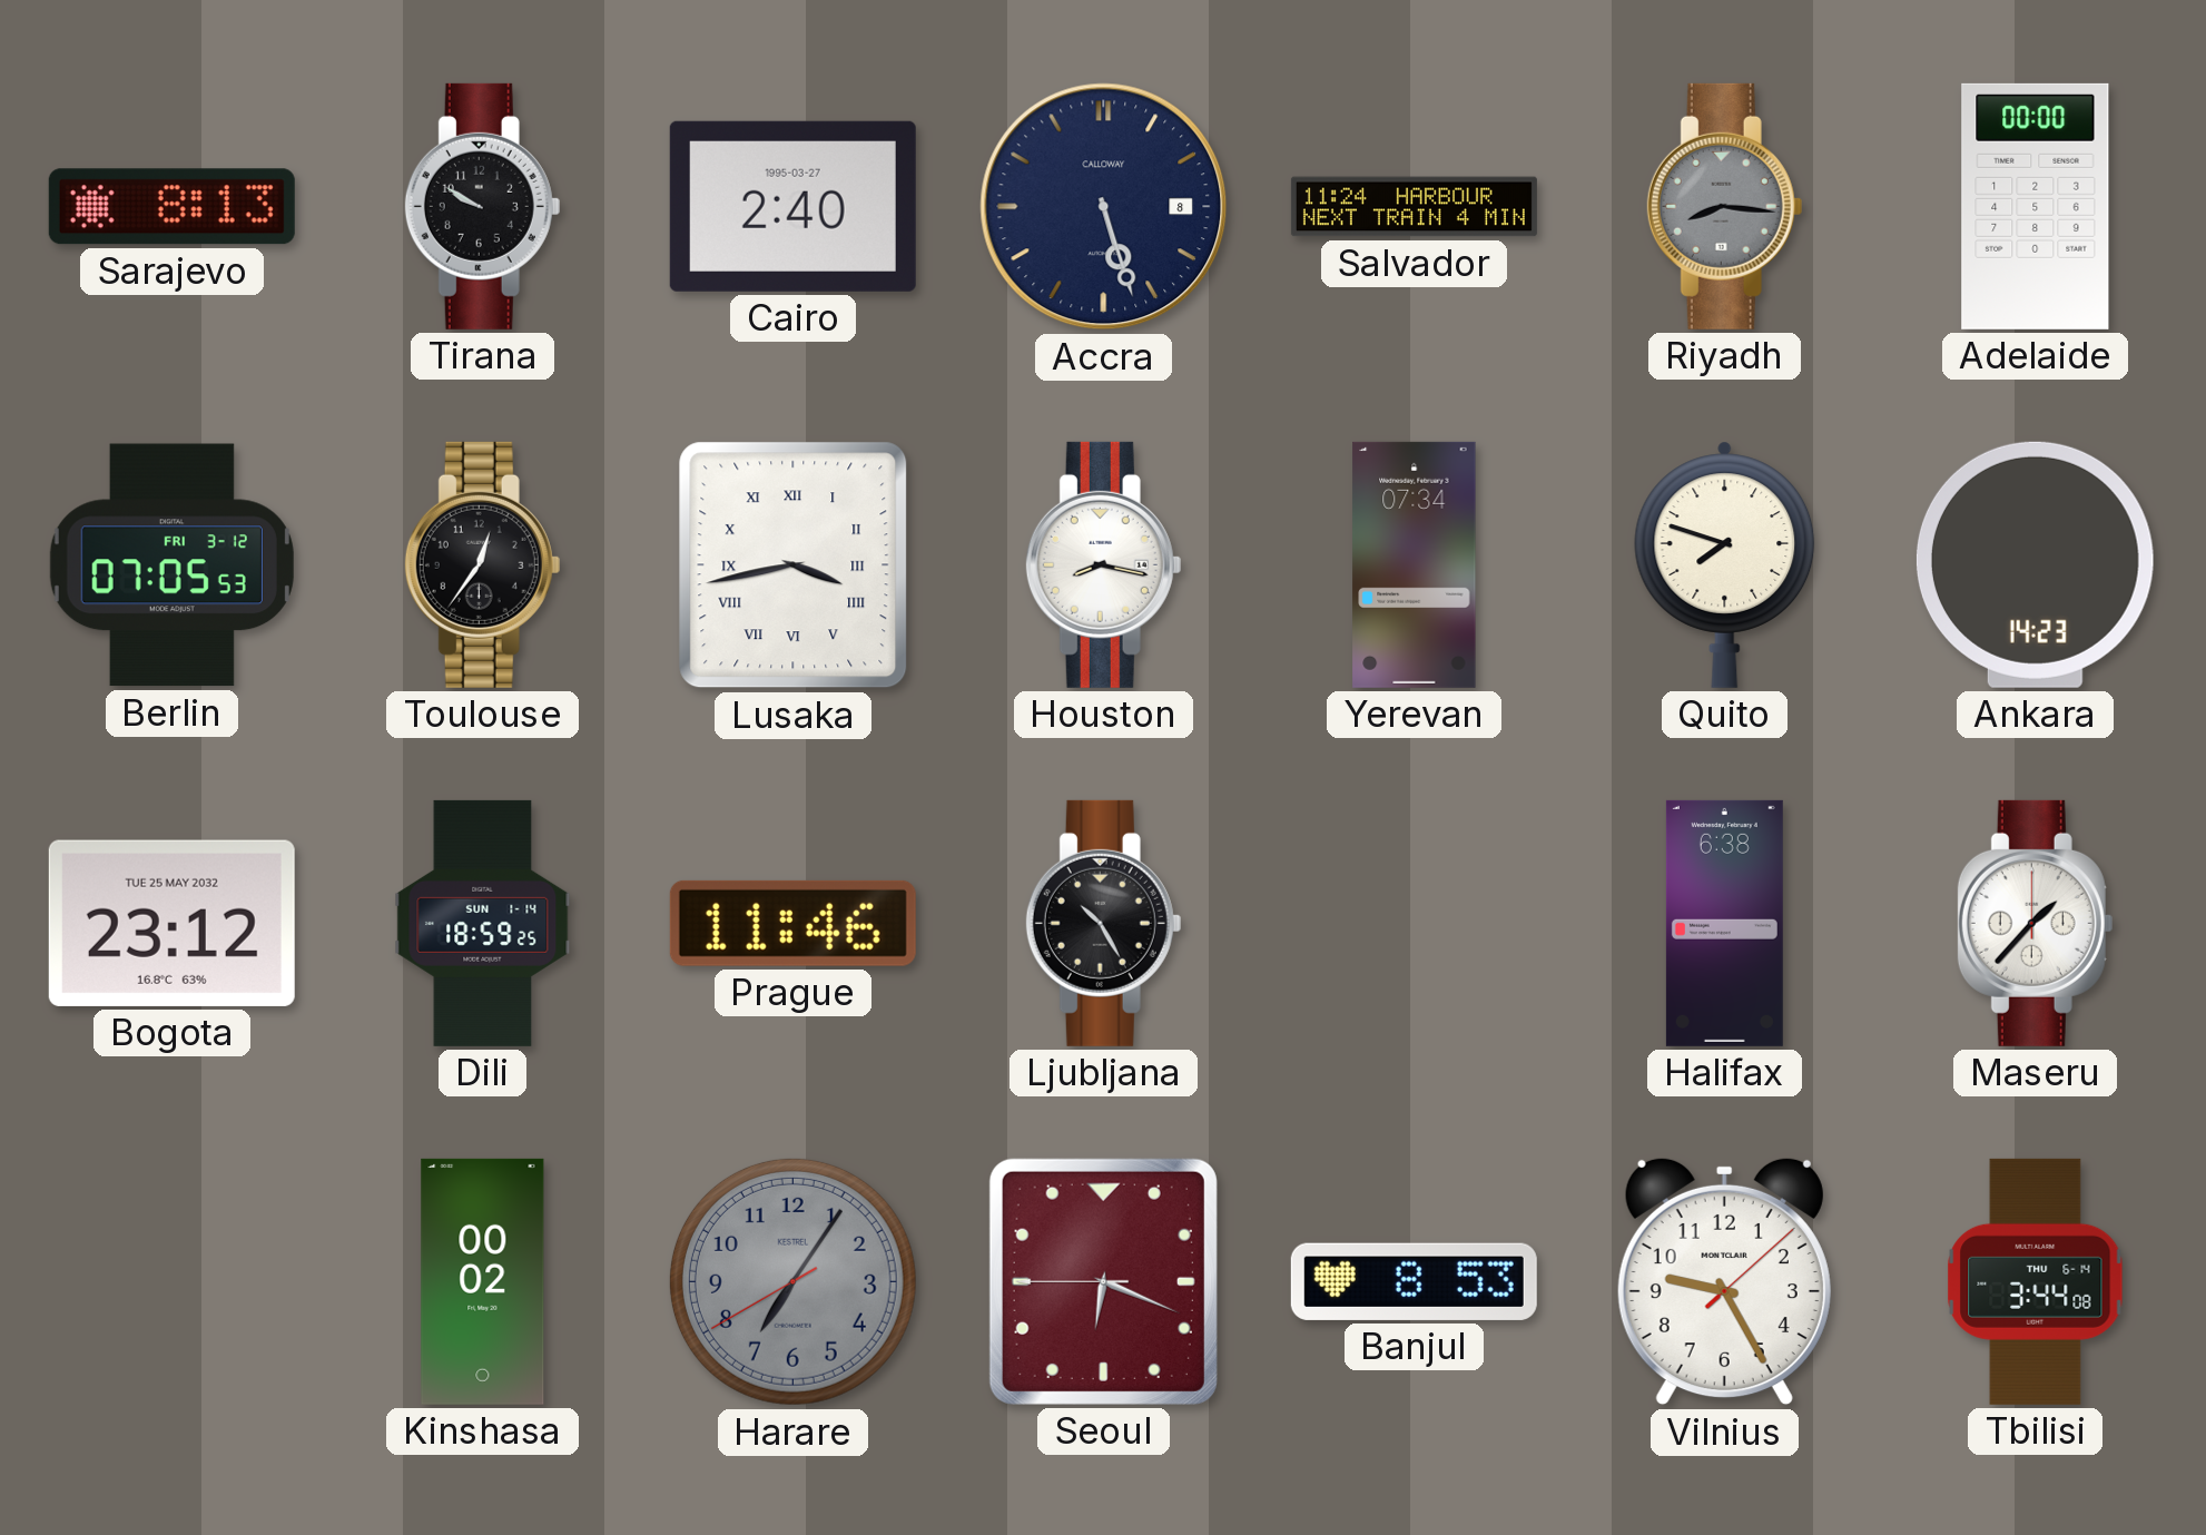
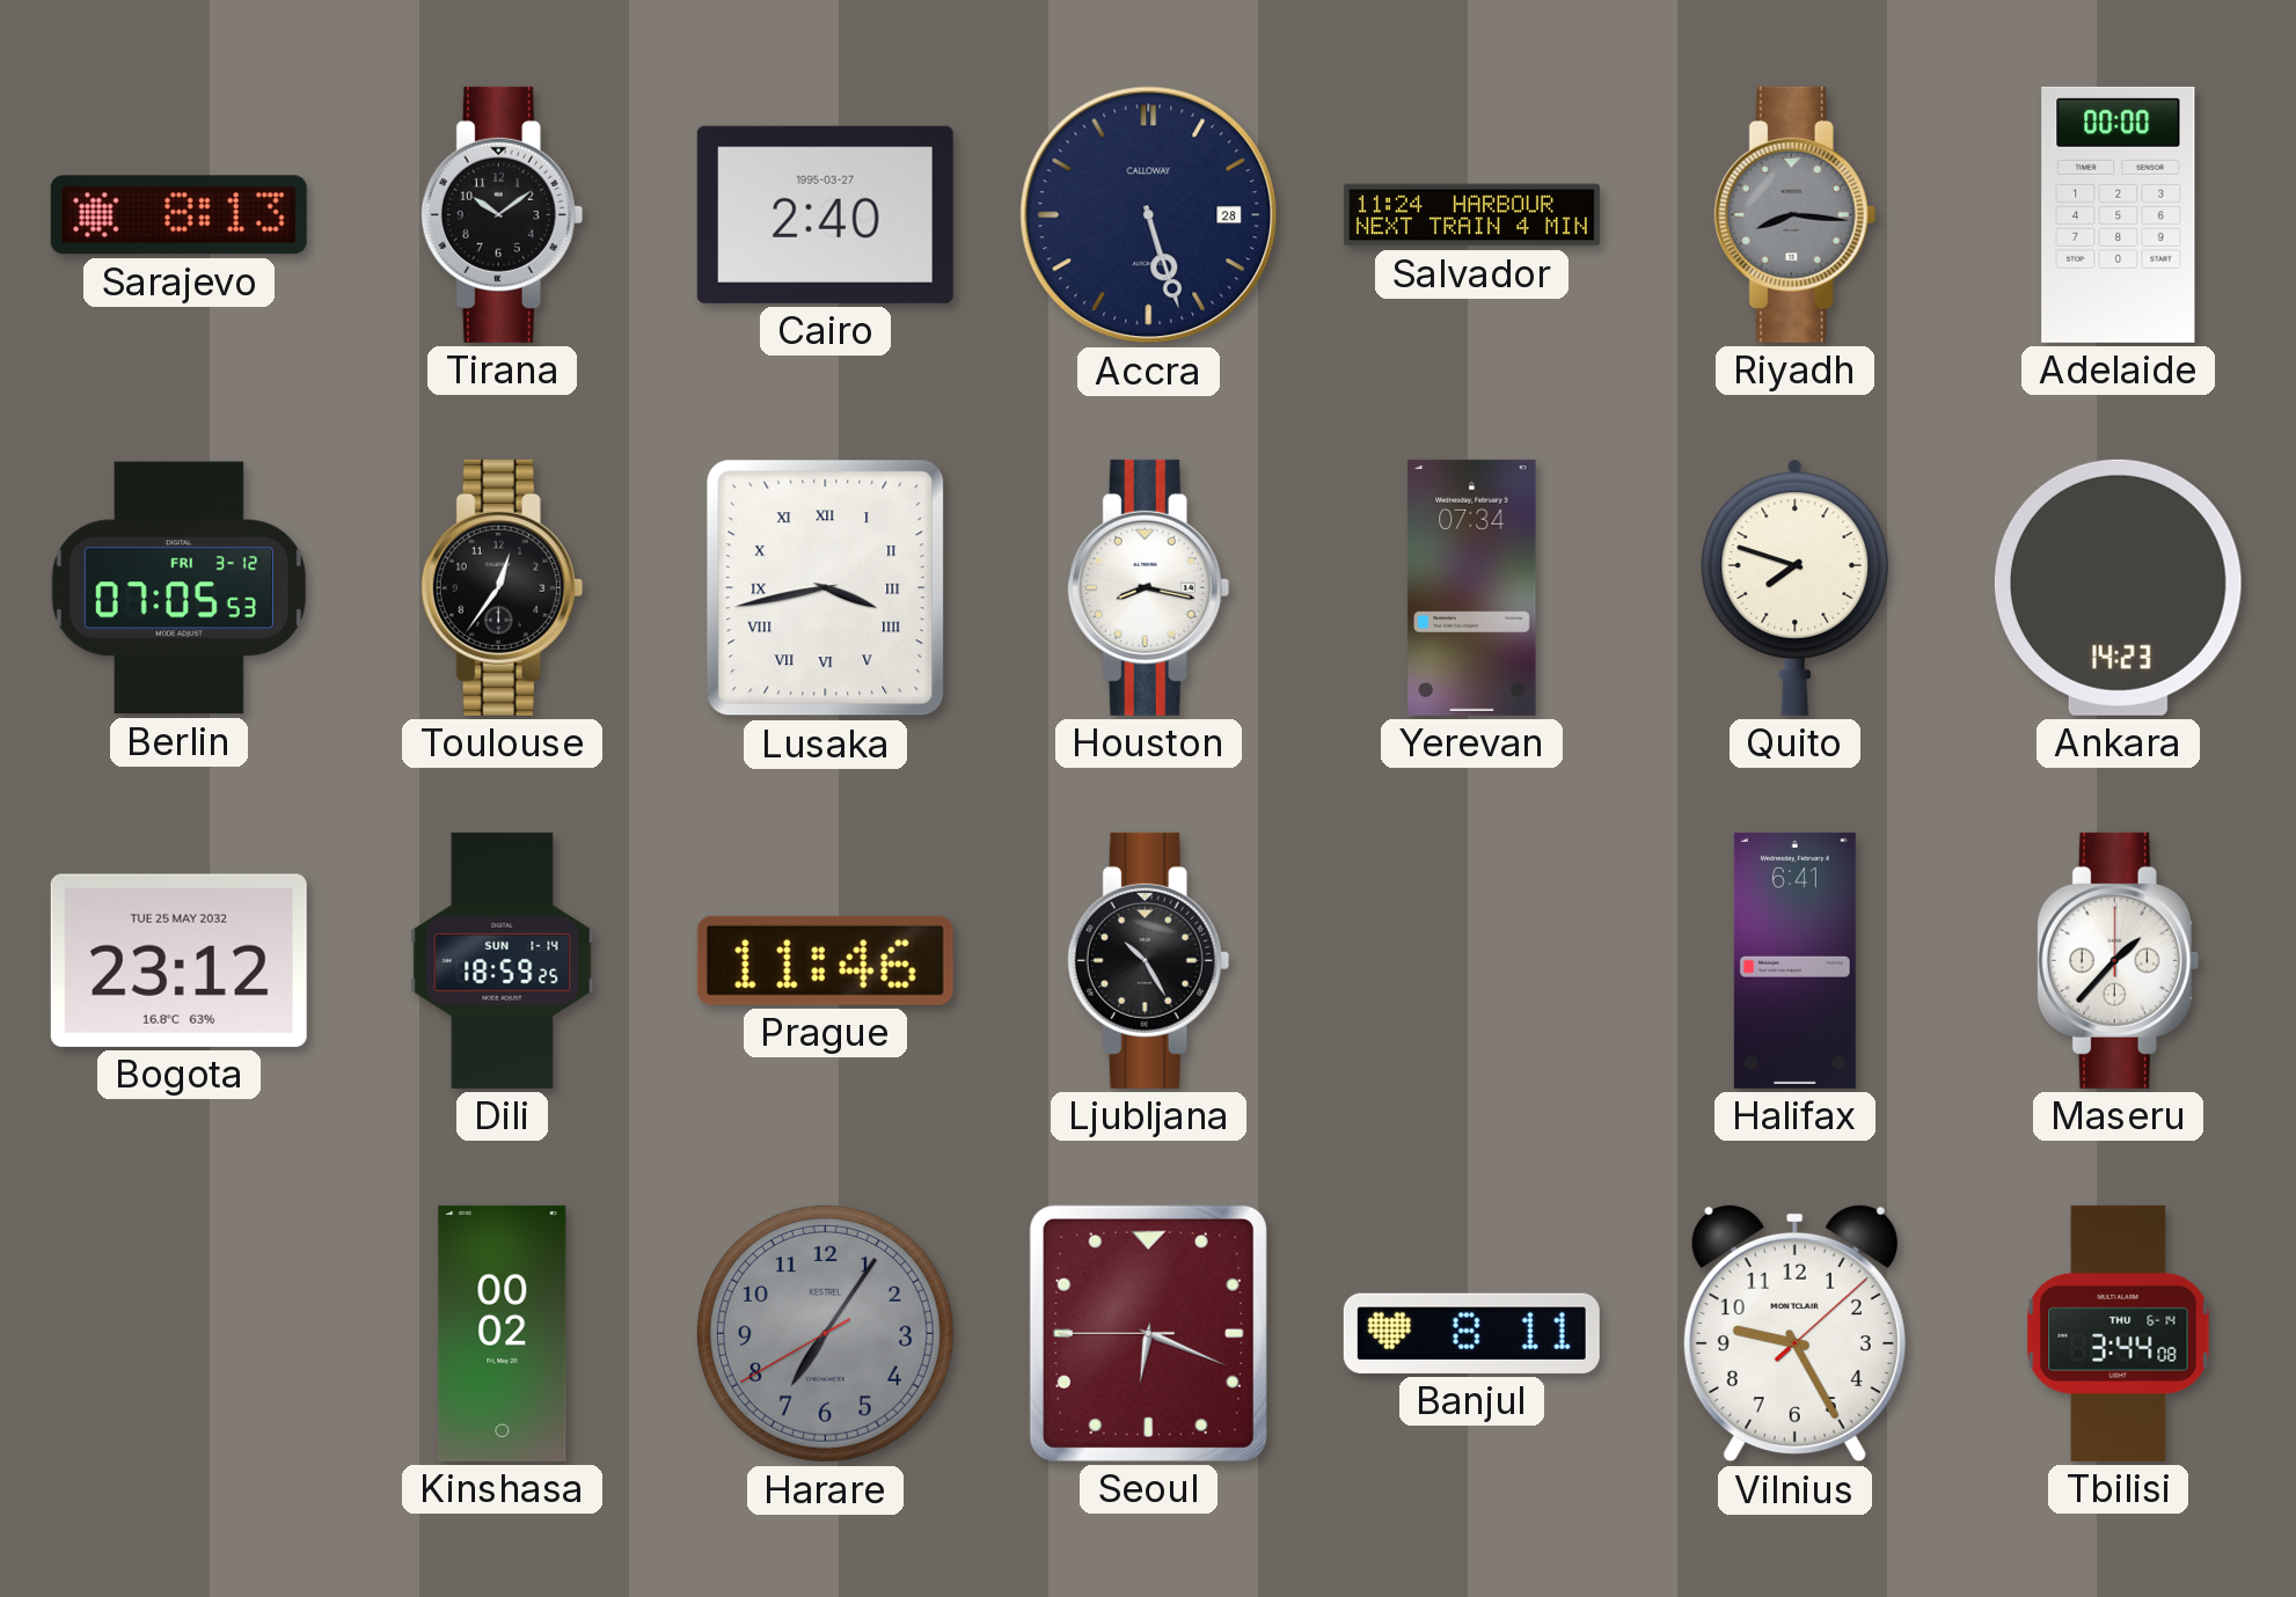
Tirana: 9:50 -> 10:09 (503, 214)
Accra date: 8 -> 28 (1149, 215)
Halifax: 6:38 -> 6:41 (1794, 960)
Banjul: 8:53 -> 8:11 (1471, 1333)
